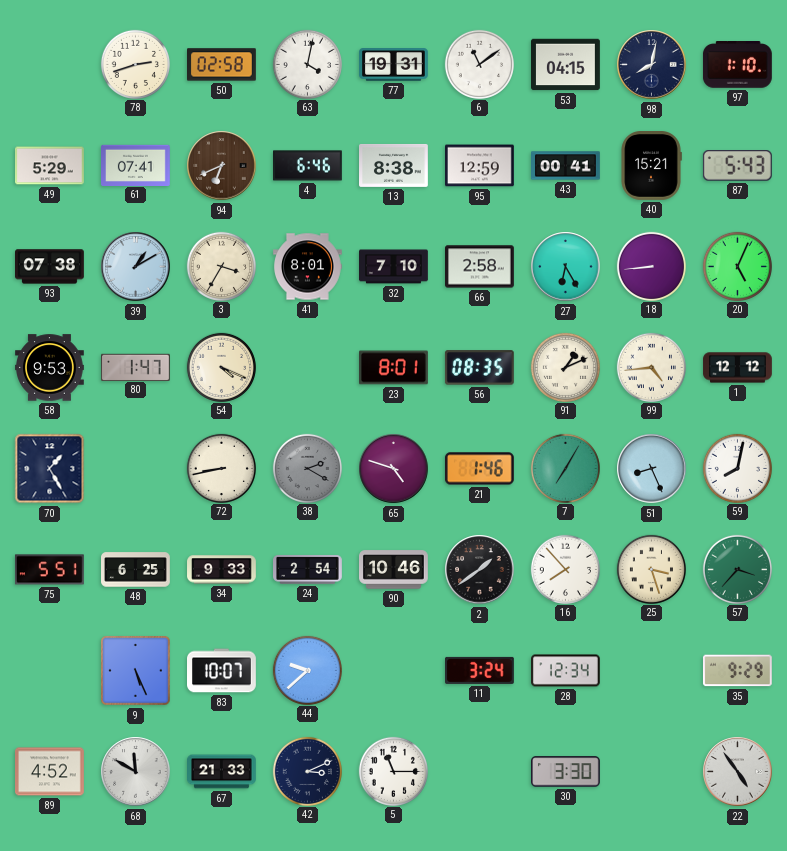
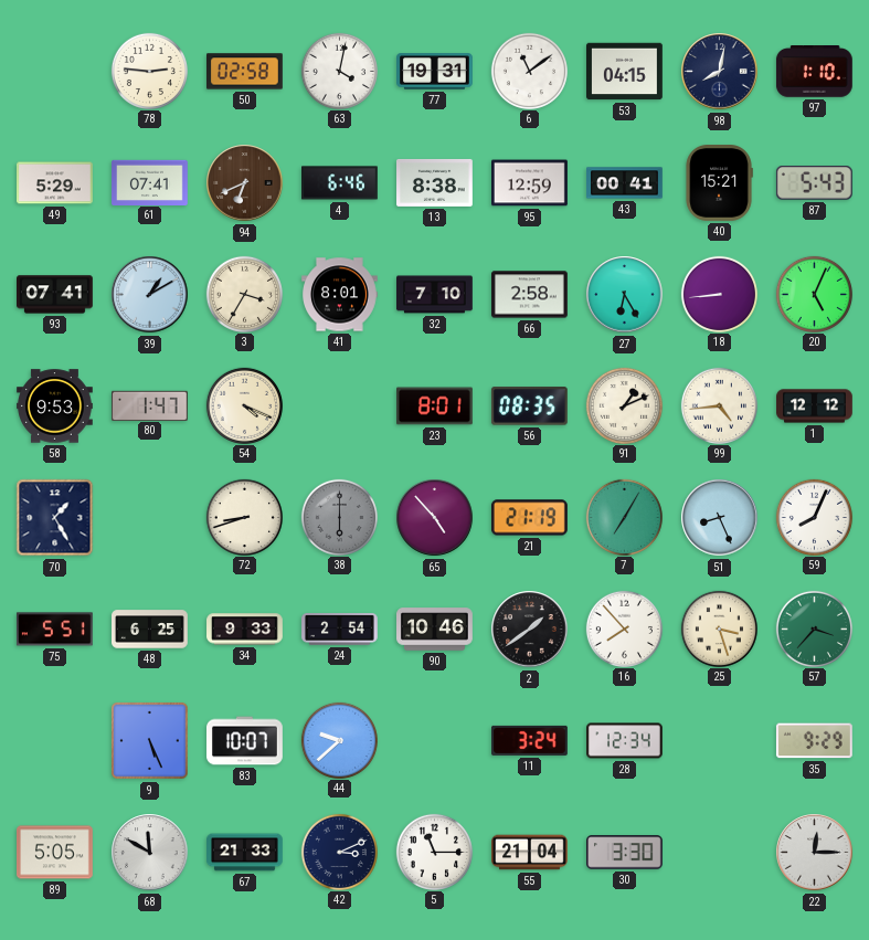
78: 2:42 -> 2:46 (149, 71)
93: 07:38 -> 07:41 (55, 295)
72: 8:43 -> 8:42 (244, 517)
38: 2:20 -> 6:00 (339, 517)
65: 4:48 -> 4:53 (435, 518)
21: 1:46 -> 21:19 (530, 518)
59: 8:02 -> 8:04 (814, 517)
89: 4:52 -> 5:05 (55, 853)
55: none -> 21:04 (530, 853)
22: 4:54 -> 12:15 (815, 853)
